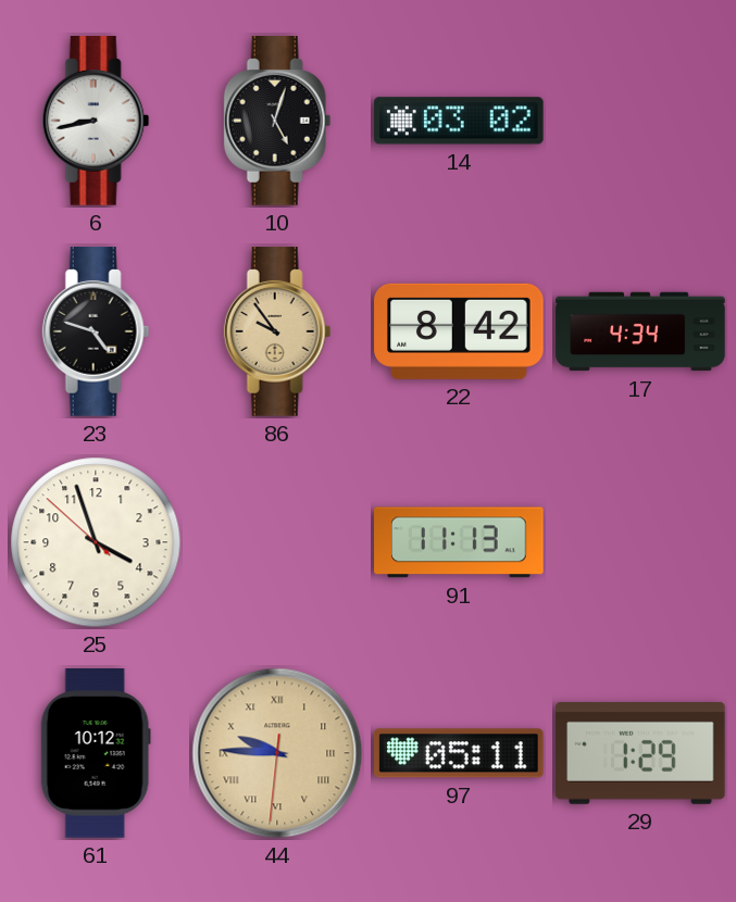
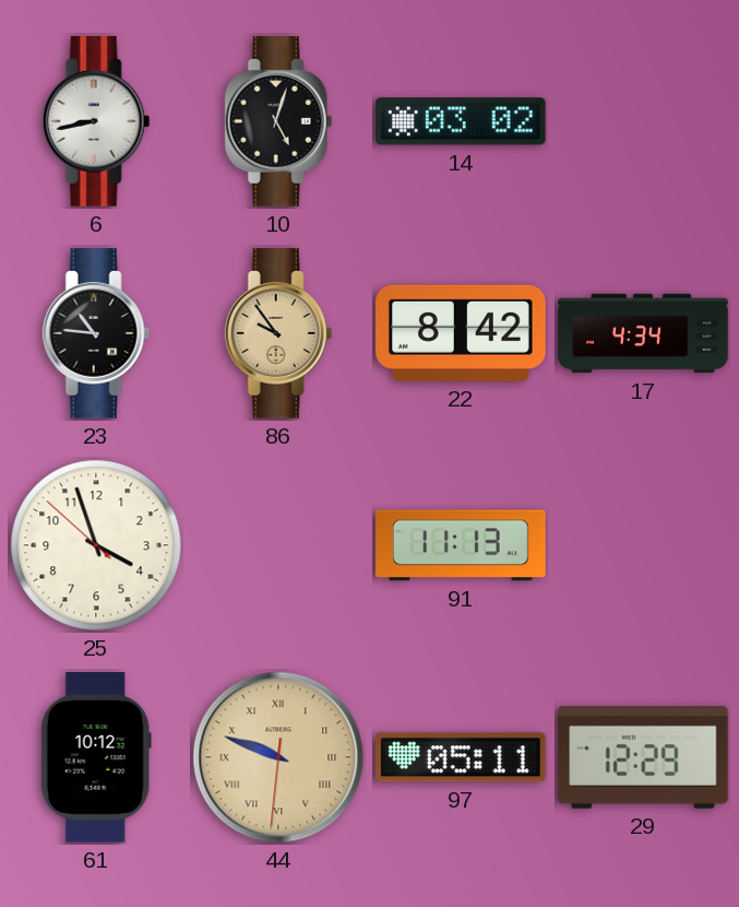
23: 4:48 -> 10:46 (96, 333)
44: 9:45 -> 9:48 (278, 757)
29: 1:29 -> 12:29 (643, 757)
